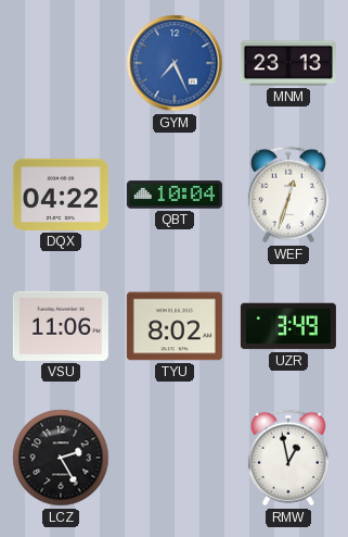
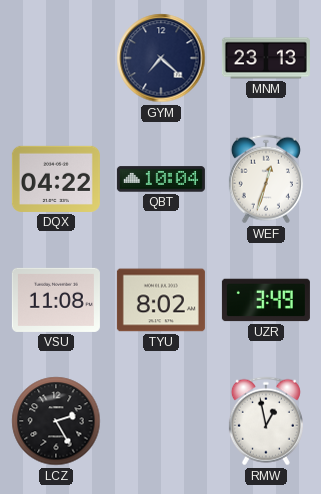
GYM: 7:26 -> 7:22 (161, 58)
GYM dial: blue -> navy (161, 58)
VSU: 11:06 -> 11:08 (56, 300)
